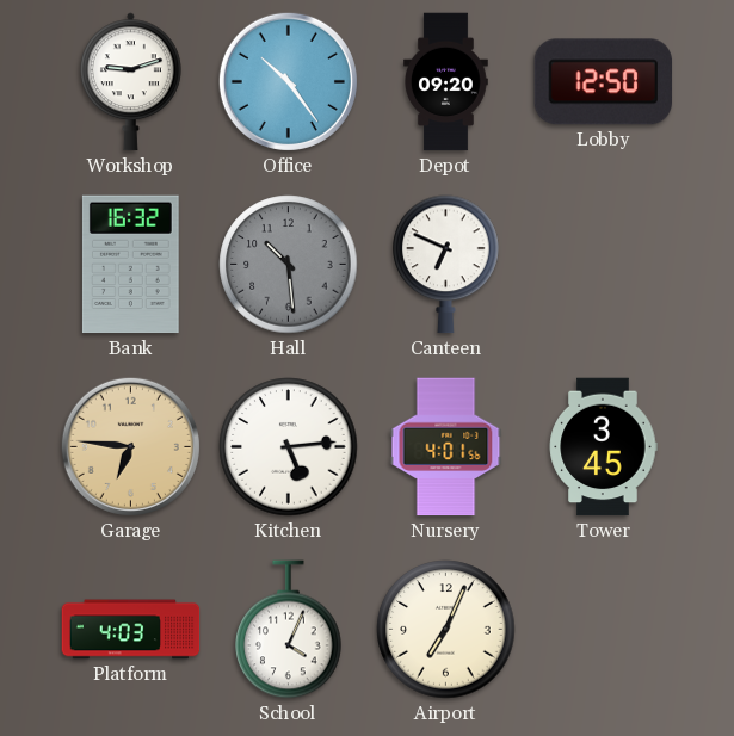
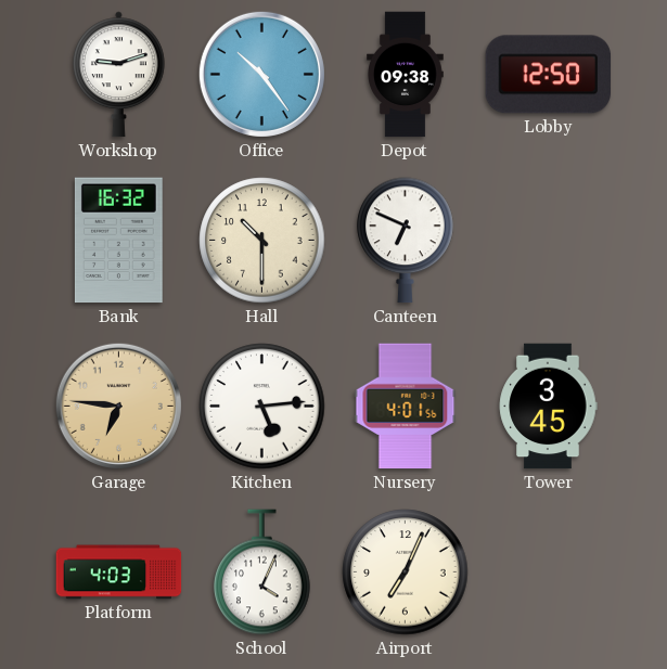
Depot: 09:20 -> 09:38 (406, 75)
Hall: 10:29 -> 10:30 (262, 241)
Hall dial: grey -> cream (262, 241)
